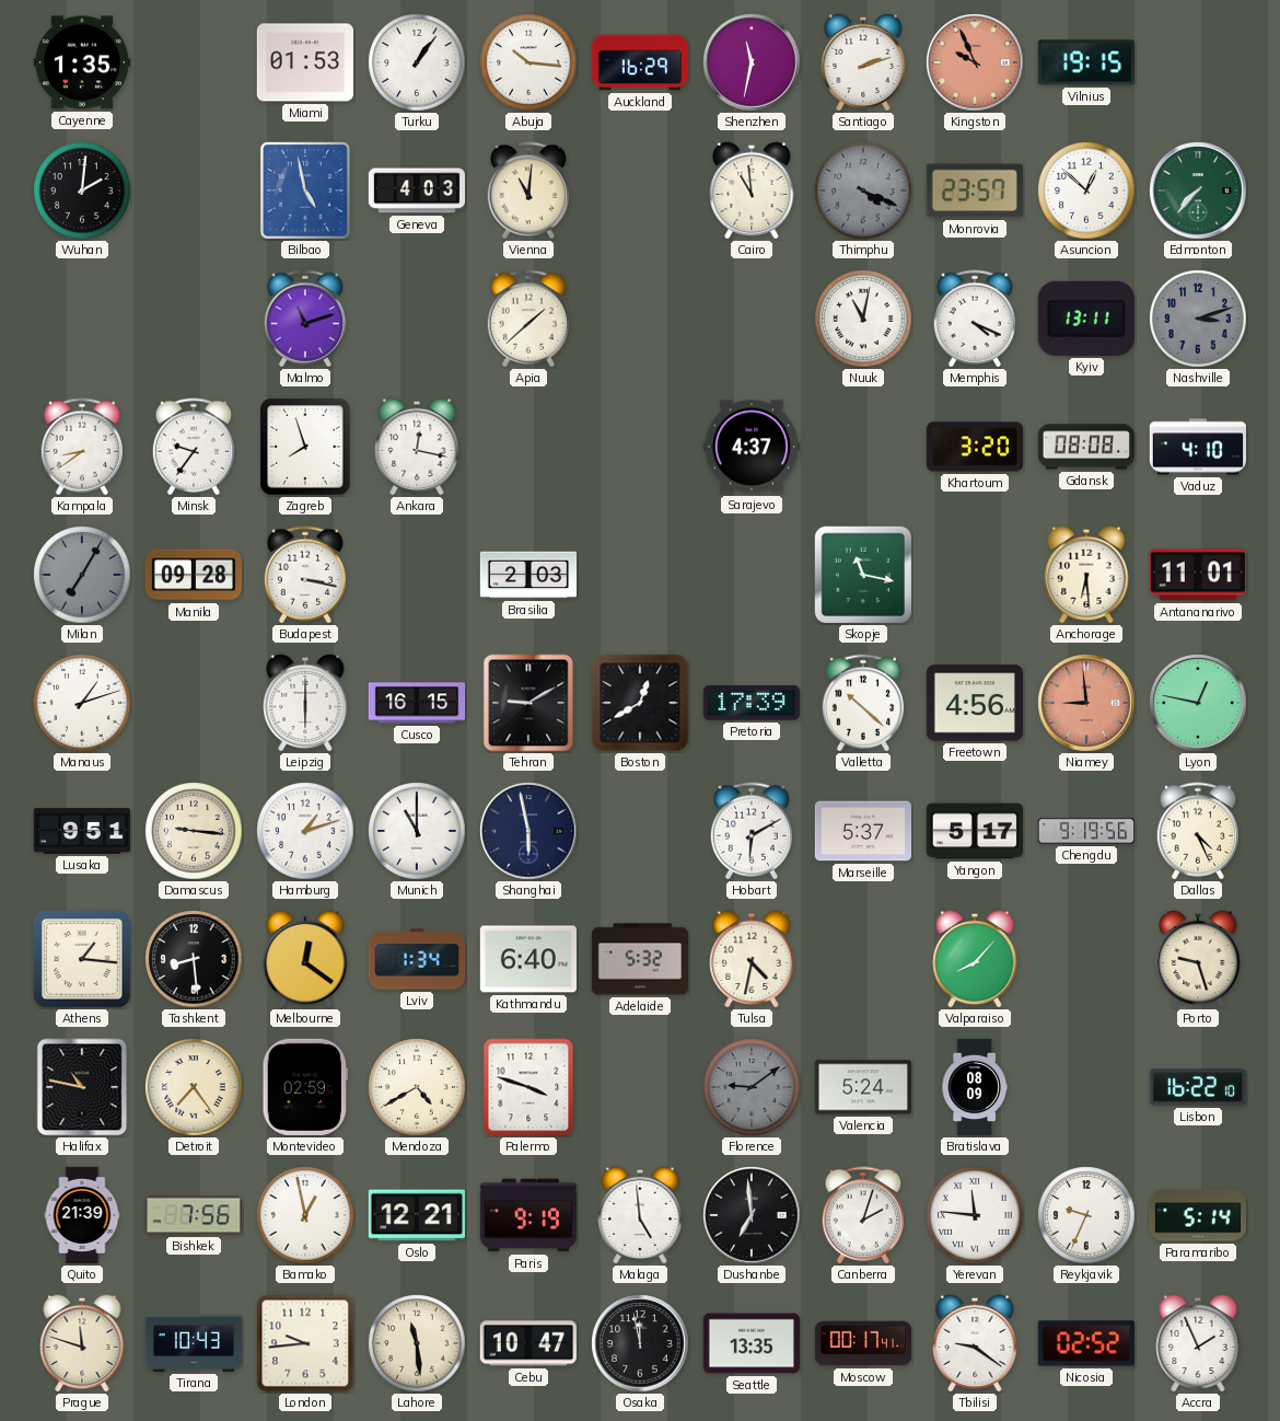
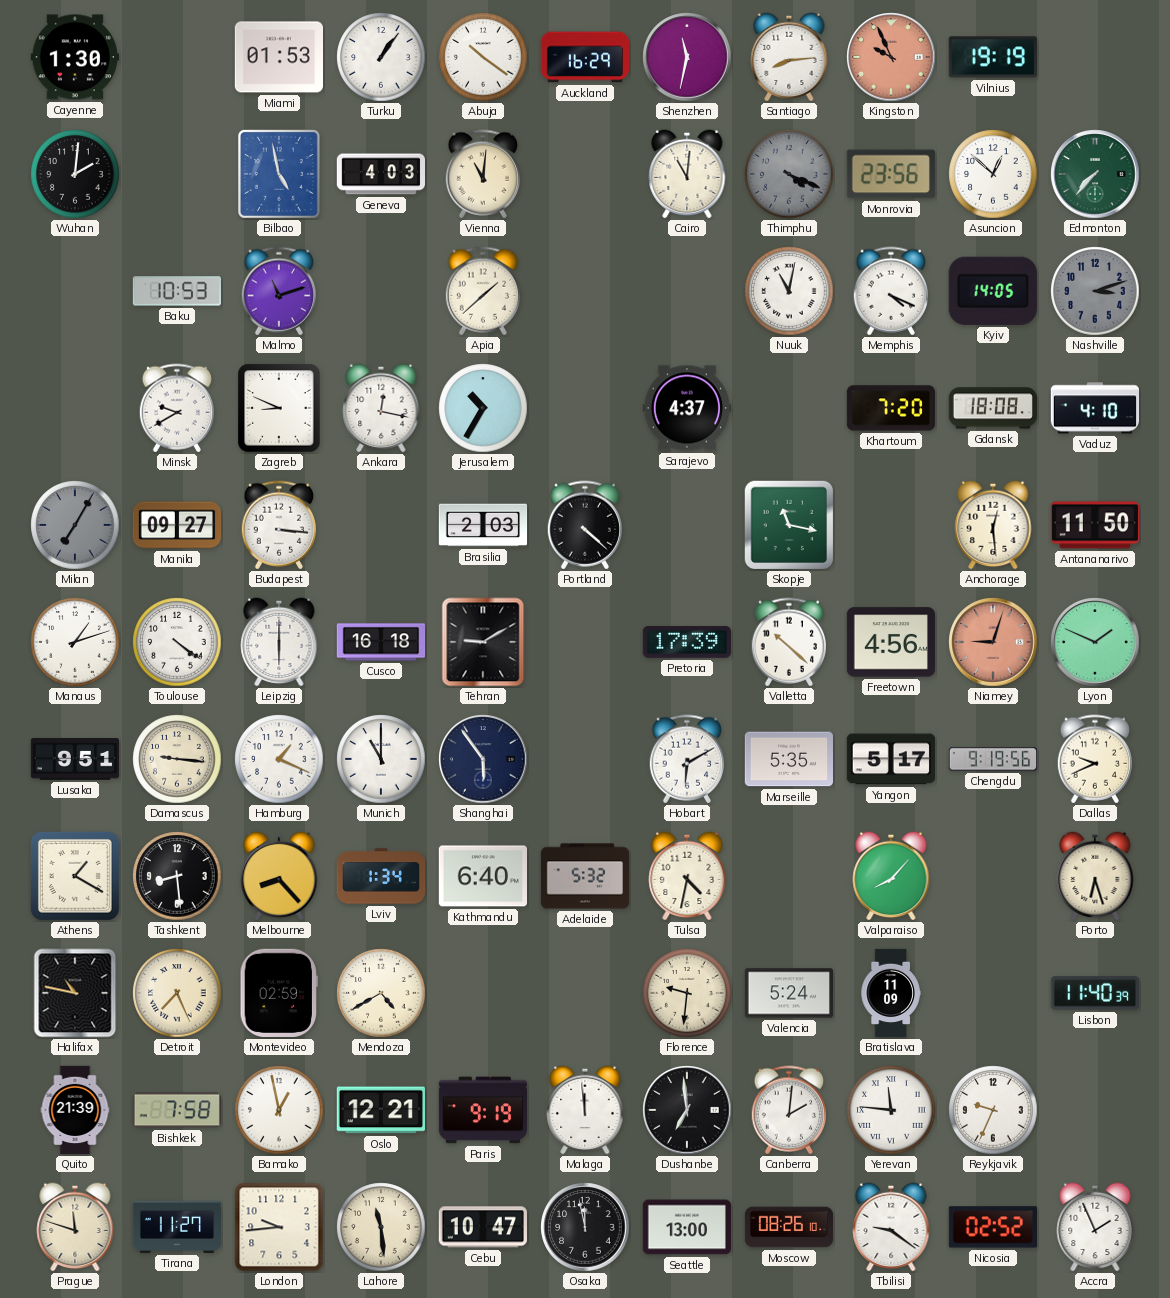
Cayenne: 1:35 -> 1:30 (74, 57)
Abuja: 10:16 -> 10:21 (483, 57)
Santiago: 2:12 -> 8:14 (789, 57)
Vilnius: 19:15 -> 19:19 (993, 57)
Cairo: 10:59 -> 11:01 (687, 174)
Monrovia: 23:57 -> 23:56 (891, 174)
Baku: none -> 10:53 (176, 291)
Kyiv: 13:11 -> 14:05 (993, 291)
Kampala: 8:39 -> none (81, 447)
Minsk: 9:36 -> 9:40 (176, 408)
Zagreb: 7:57 -> 8:49 (279, 408)
Jerusalem: none -> 10:35 (483, 408)
Khartoum: 3:20 -> 7:20 (890, 408)
Gdansk: 08:08 -> 18:08 (992, 408)
Manila: 09:28 -> 09:27 (176, 525)
Budapest: 3:17 -> 3:16 (278, 525)
Portland: none -> 4:22 (584, 525)
Anchorage: 6:29 -> 12:29 (993, 525)
Antananarivo: 11:01 -> 11:50 (1094, 525)
Toulouse: none -> 4:21 (177, 642)
Cusco: 16:15 -> 16:18 (381, 642)
Boston: 12:40 -> none (640, 703)
Niamey: 8:59 -> 9:03 (993, 642)
Lyon: 12:47 -> 1:49 (1095, 642)
Hamburg: 1:12 -> 1:19 (279, 759)
Shanghai: 5:58 -> 5:54 (483, 759)
Marseille: 5:37 -> 5:35 (788, 759)
Dallas: 4:26 -> 9:41 (1094, 759)
Athens: 1:16 -> 1:20 (75, 876)
Melbourne: 12:21 -> 8:23 (279, 876)
Porto: 9:27 -> 6:27 (1095, 876)
Detroit: 7:24 -> 7:26 (177, 993)
Palermo: 3:48 -> none (528, 1087)
Florence: 9:09 -> 9:31 (687, 993)
Florence dial: grey -> cream (687, 993)
Bratislava: 08:09 -> 11:09 (891, 993)
Lisbon: 16:22 -> 11:40 (1095, 993)
Bishkek: 7:56 -> 7:58 (176, 1110)
Malaga: 4:59 -> 11:59 (585, 1110)
Canberra: 2:03 -> 2:01 (788, 1110)
Paramaribo: 5:14 -> none (1197, 1215)
Tirana: 10:43 -> 11:27 (176, 1227)
Seattle: 13:35 -> 13:00 (686, 1227)
Moscow: 00:17 -> 08:26 (789, 1227)
